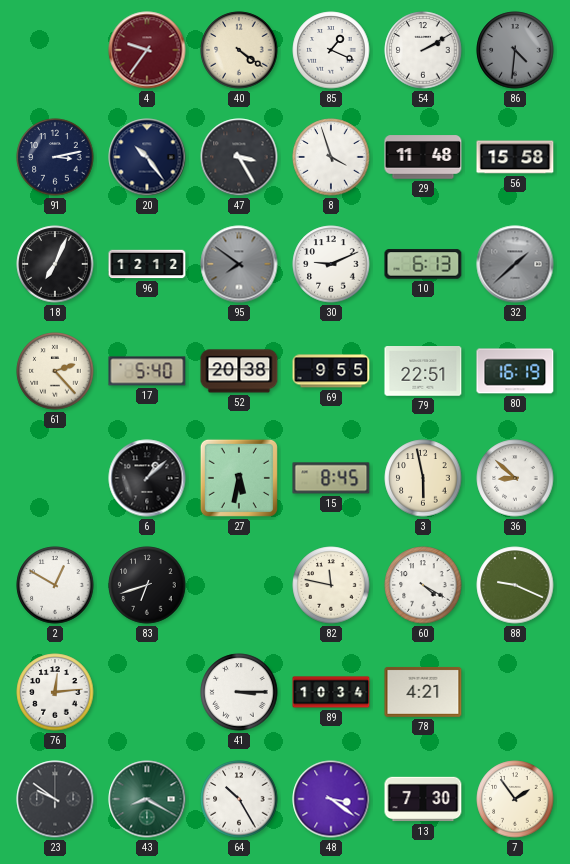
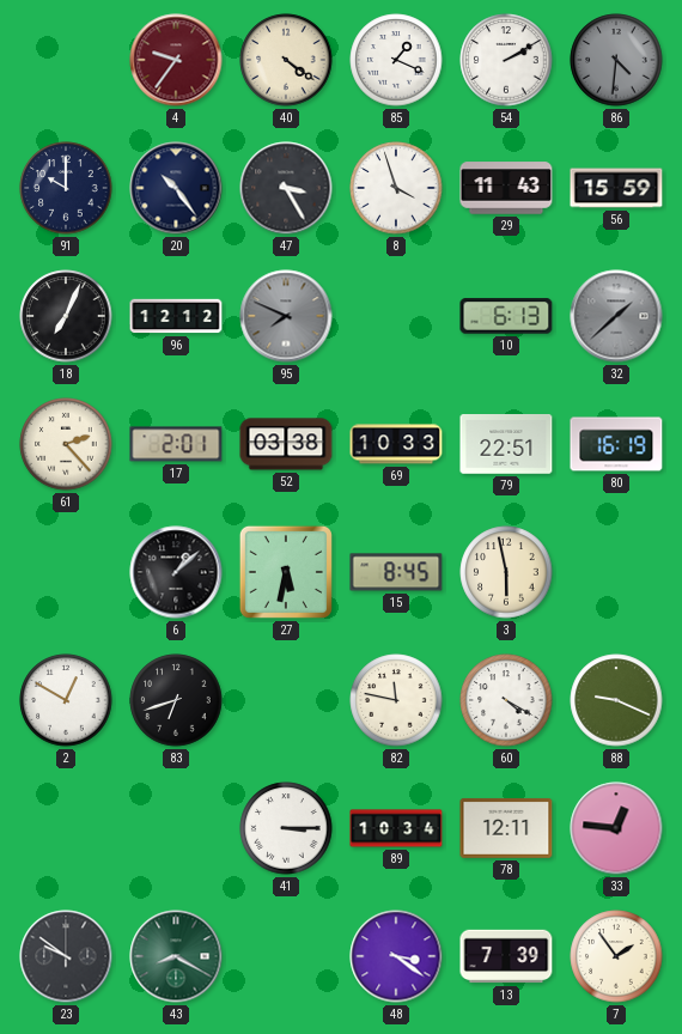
91: 3:13 -> 10:00 (66, 188)
29: 11:48 -> 11:43 (506, 188)
56: 15:58 -> 15:59 (616, 188)
95: 7:51 -> 7:49 (286, 316)
30: 9:11 -> none (331, 264)
17: 5:40 -> 2:01 (176, 444)
52: 20:38 -> 03:38 (286, 444)
69: 9:55 -> 10:33 (396, 444)
36: 8:52 -> none (515, 478)
76: 12:14 -> none (55, 692)
78: 4:21 -> 12:11 (506, 828)
33: none -> 12:46 (616, 828)
64: 10:25 -> none (239, 799)
13: 7:30 -> 7:39 (506, 956)
